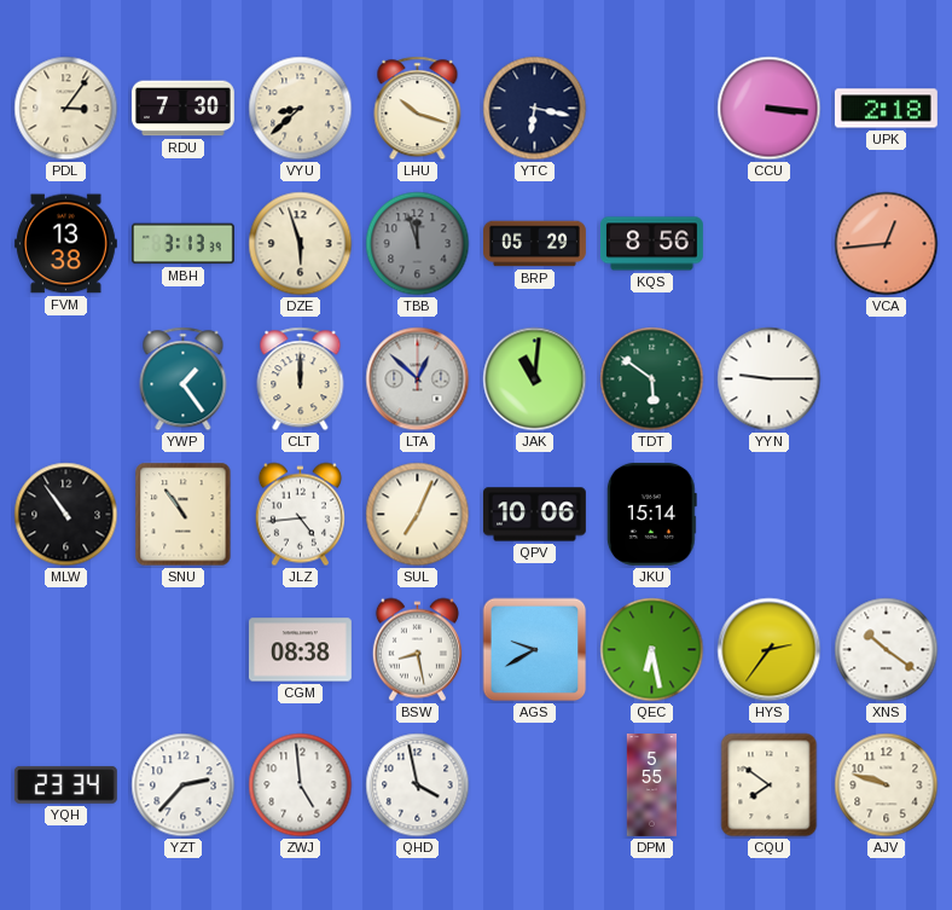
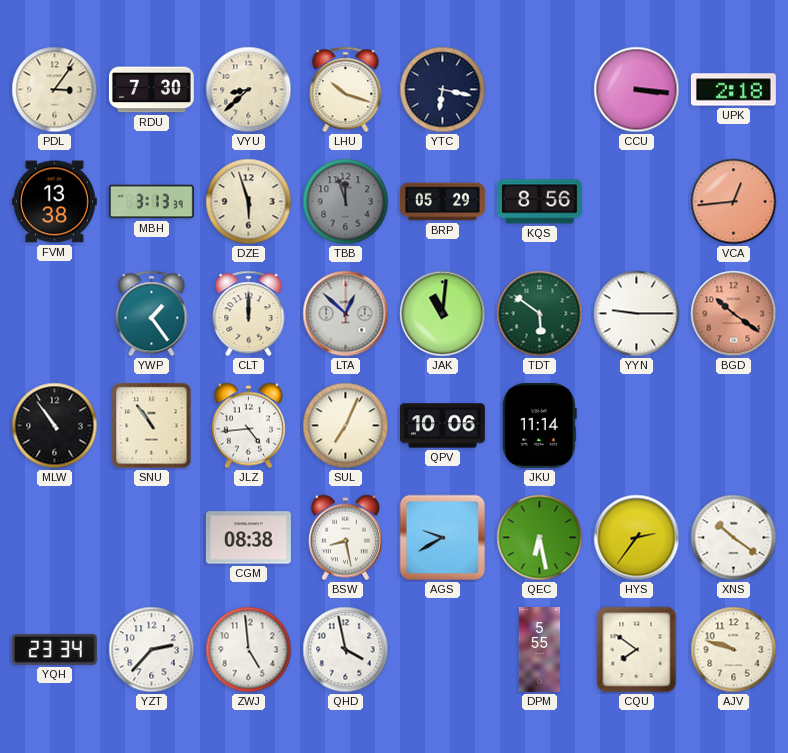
BGD: none -> 10:21 (734, 314)
JKU: 15:14 -> 11:14 (539, 425)
